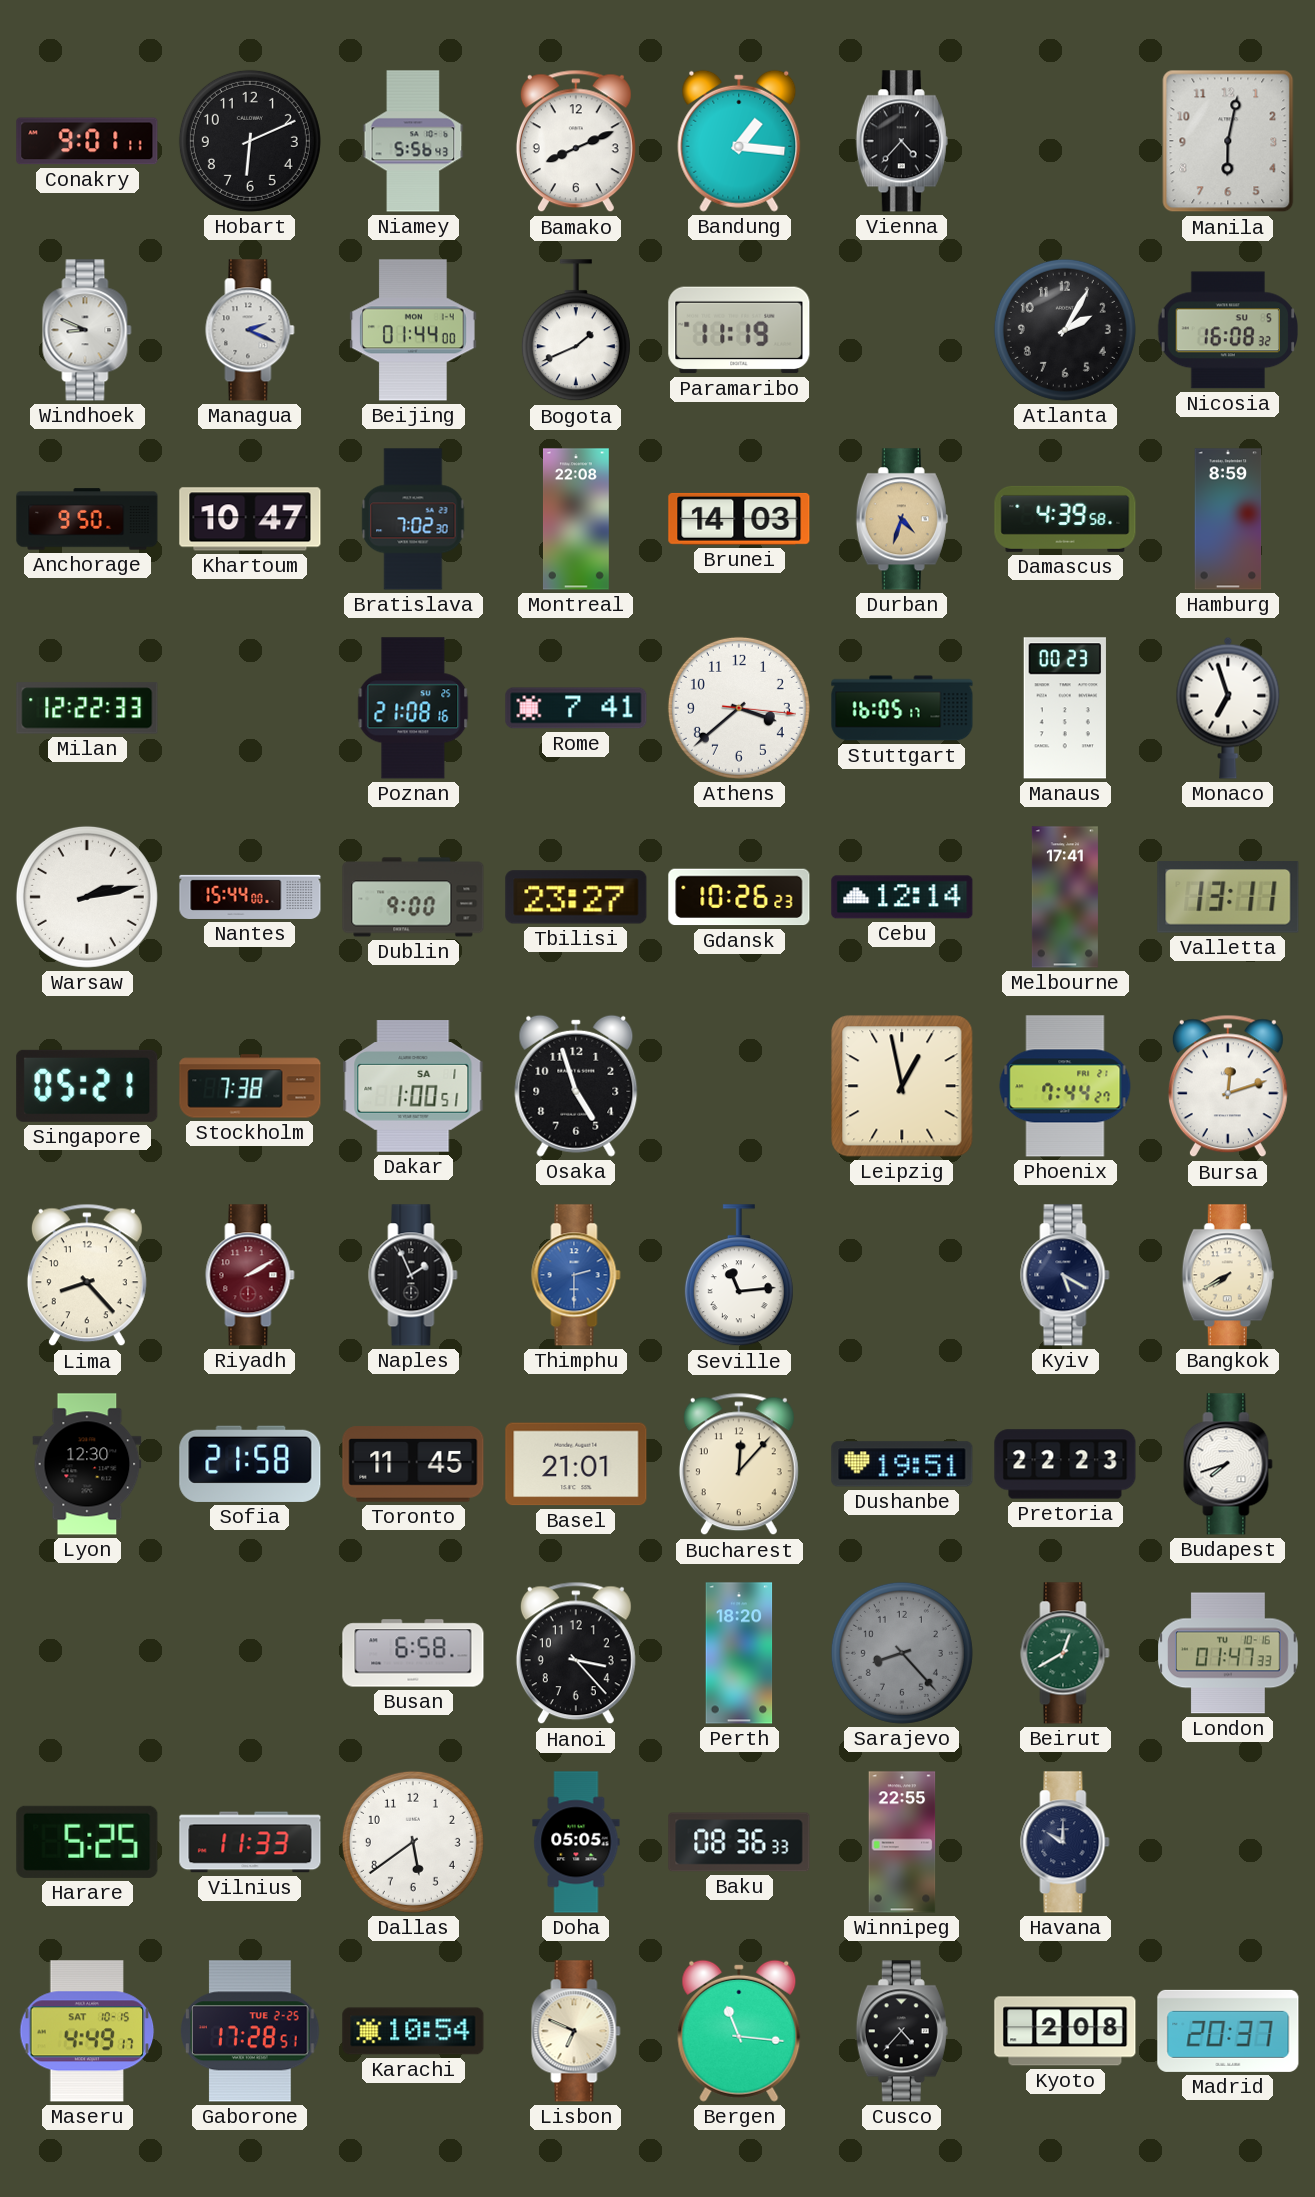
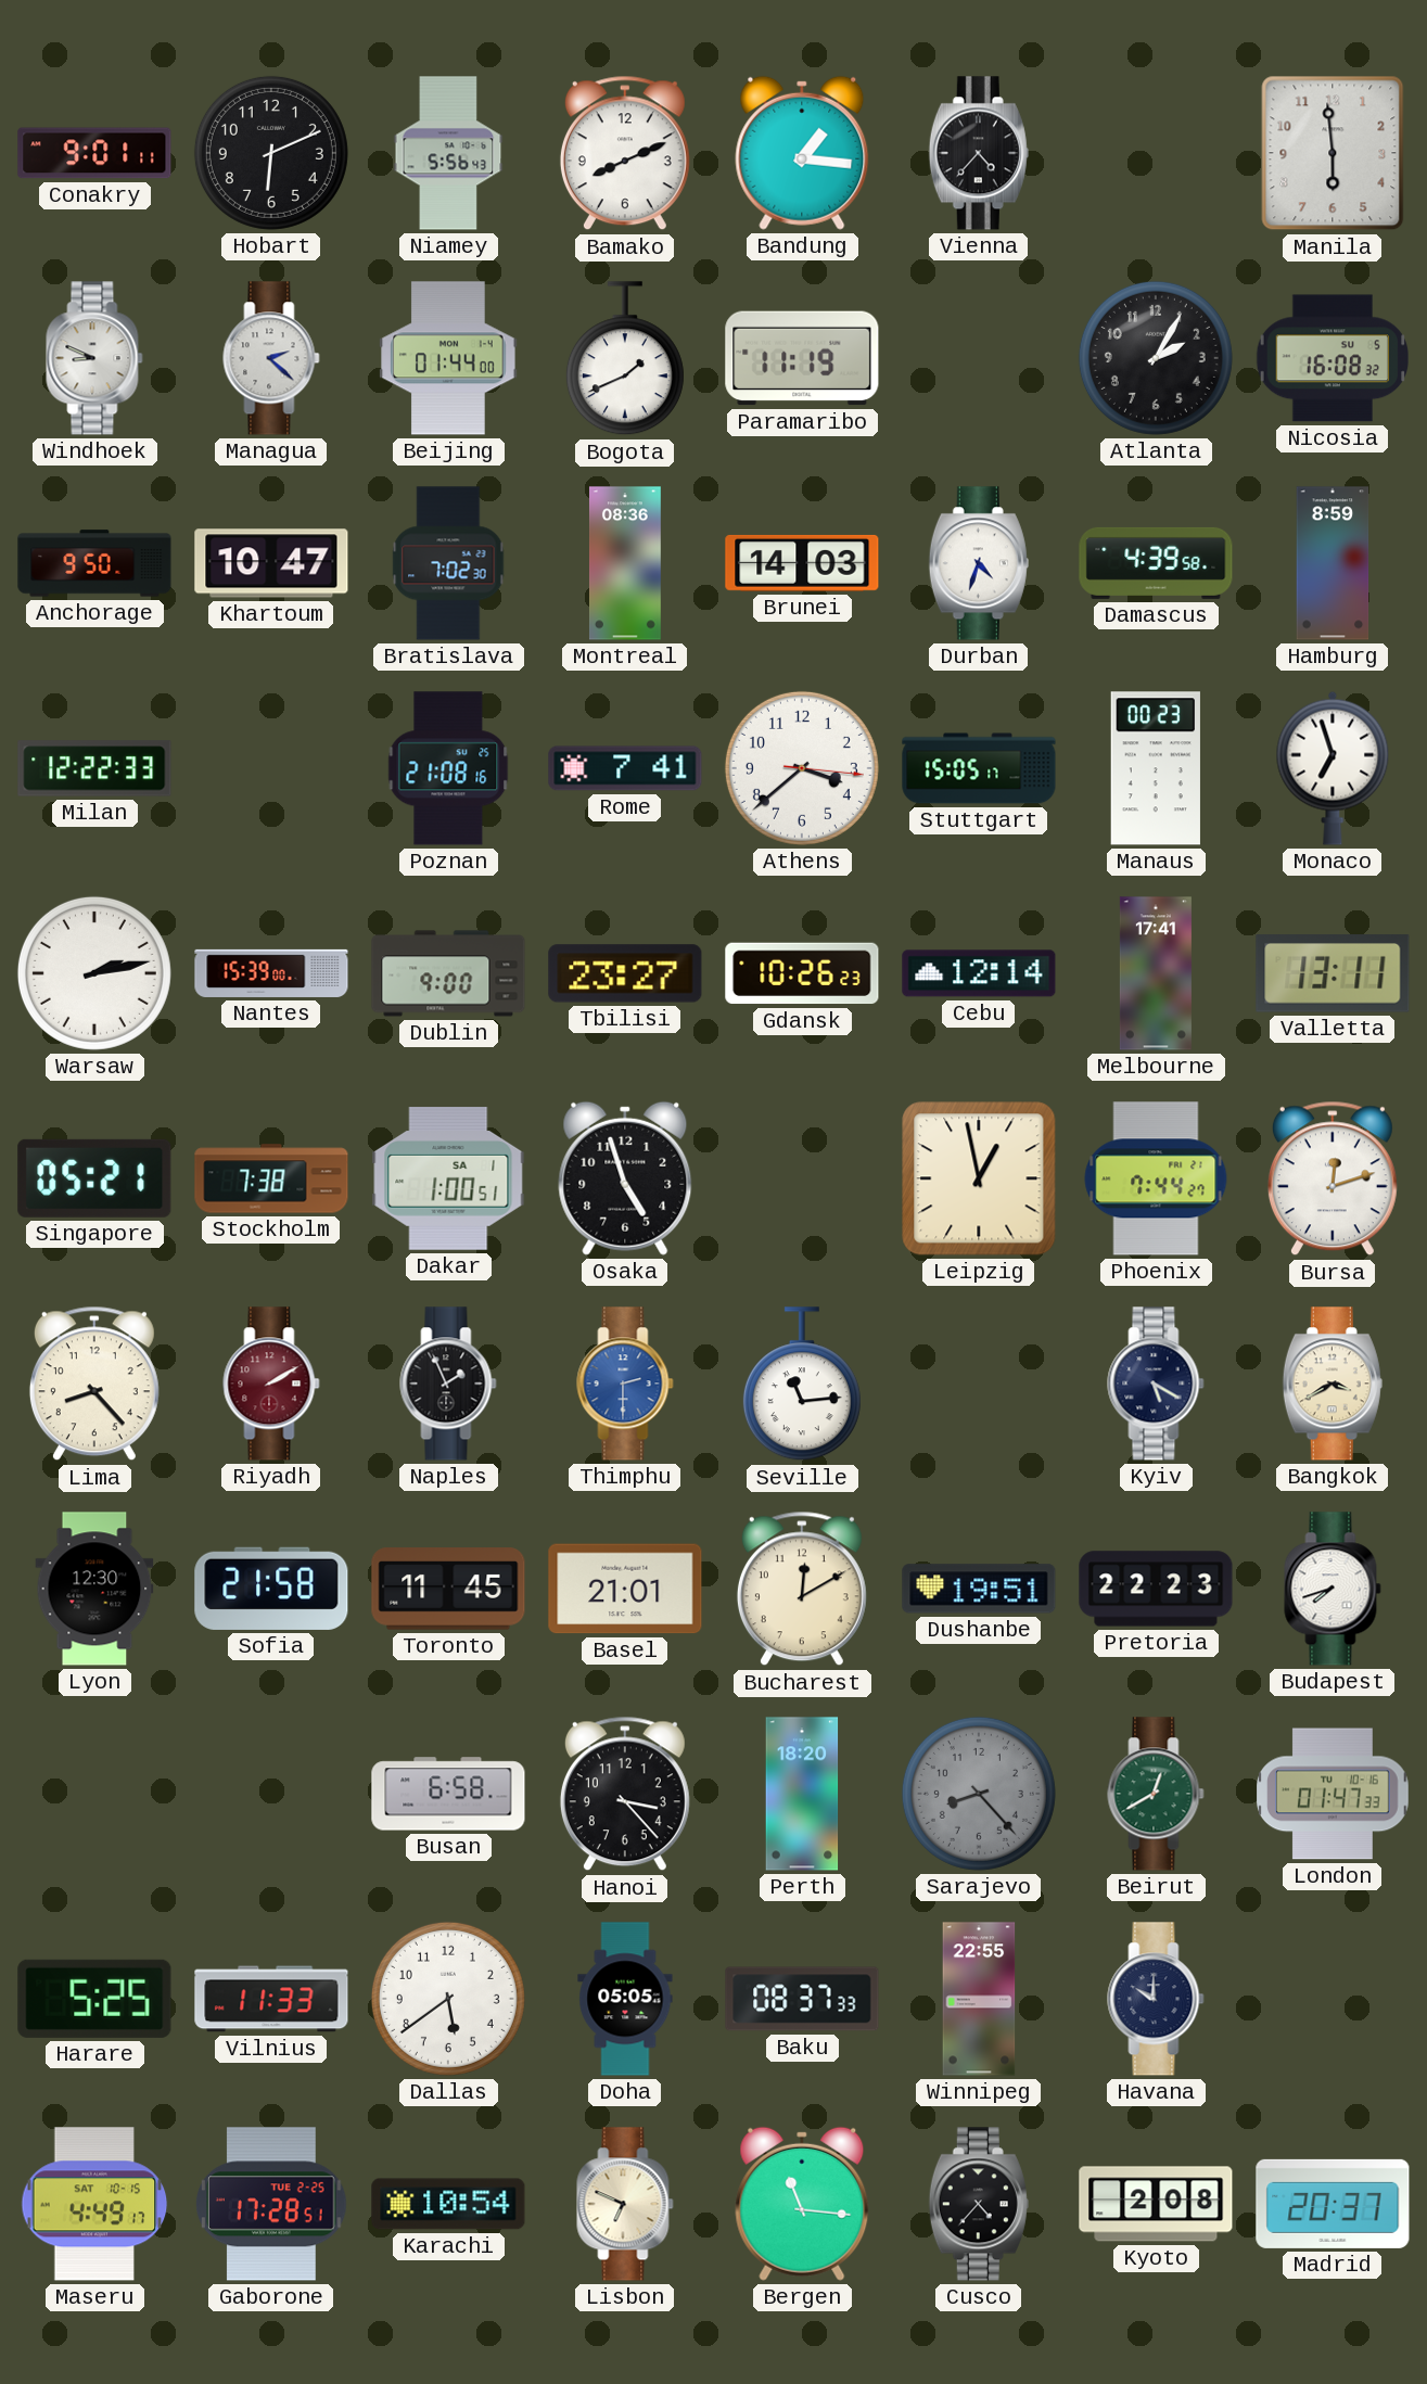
Manila: 6:02 -> 5:59 (1333, 153)
Managua: 2:19 -> 2:22 (271, 358)
Montreal: 22:08 -> 08:36 (625, 563)
Durban dial: champagne -> white (979, 563)
Stuttgart: 16:05 -> 15:05 (979, 768)
Nantes: 15:44 -> 15:39 (271, 973)
Bangkok: 7:40 -> 3:40 (1333, 1384)
Bucharest: 12:07 -> 12:10 (802, 1589)
Baku: 08:36 -> 08:37 (802, 1999)
